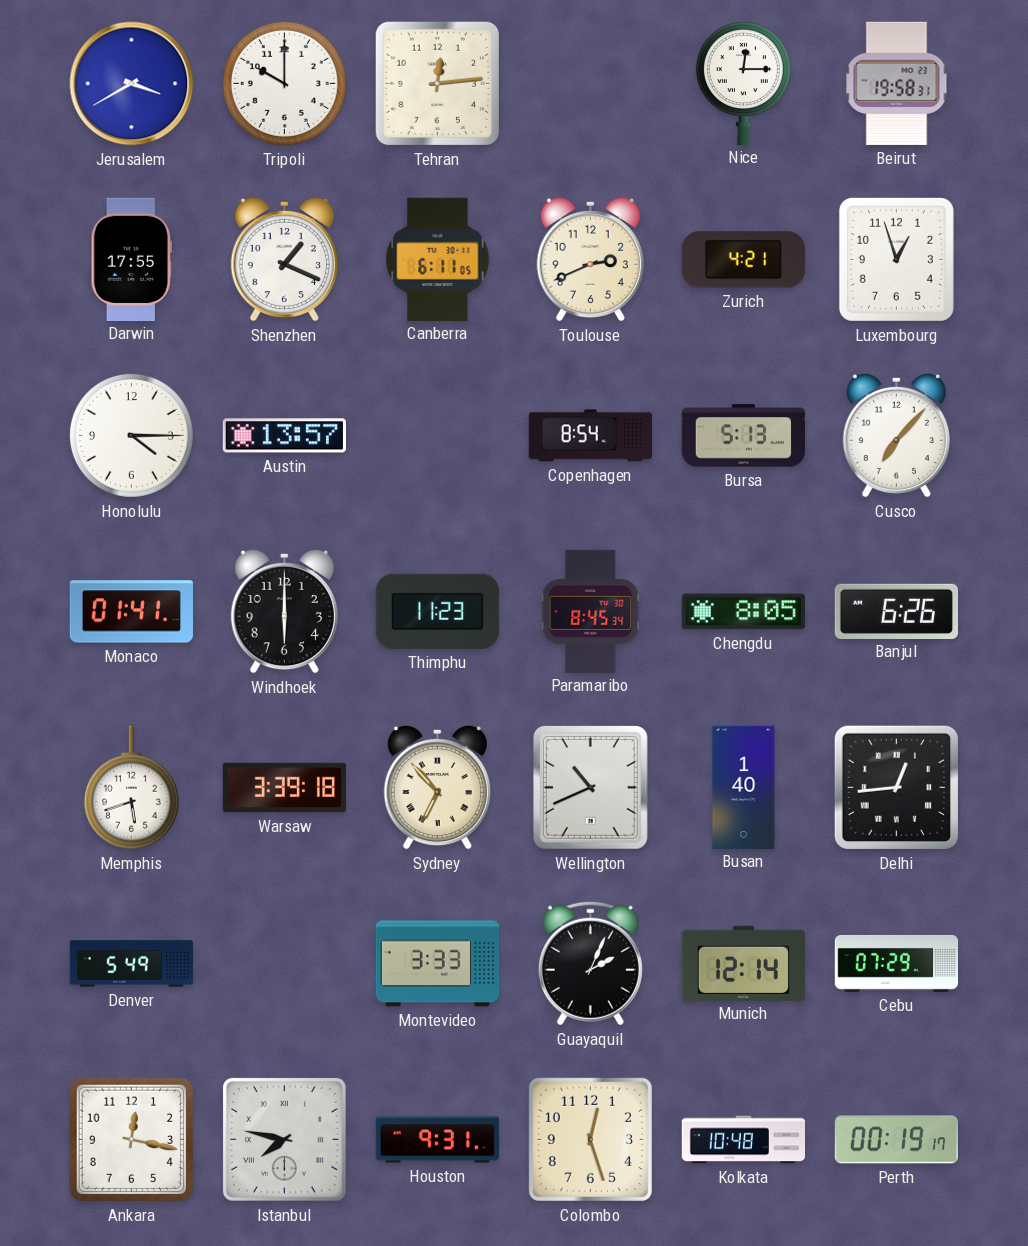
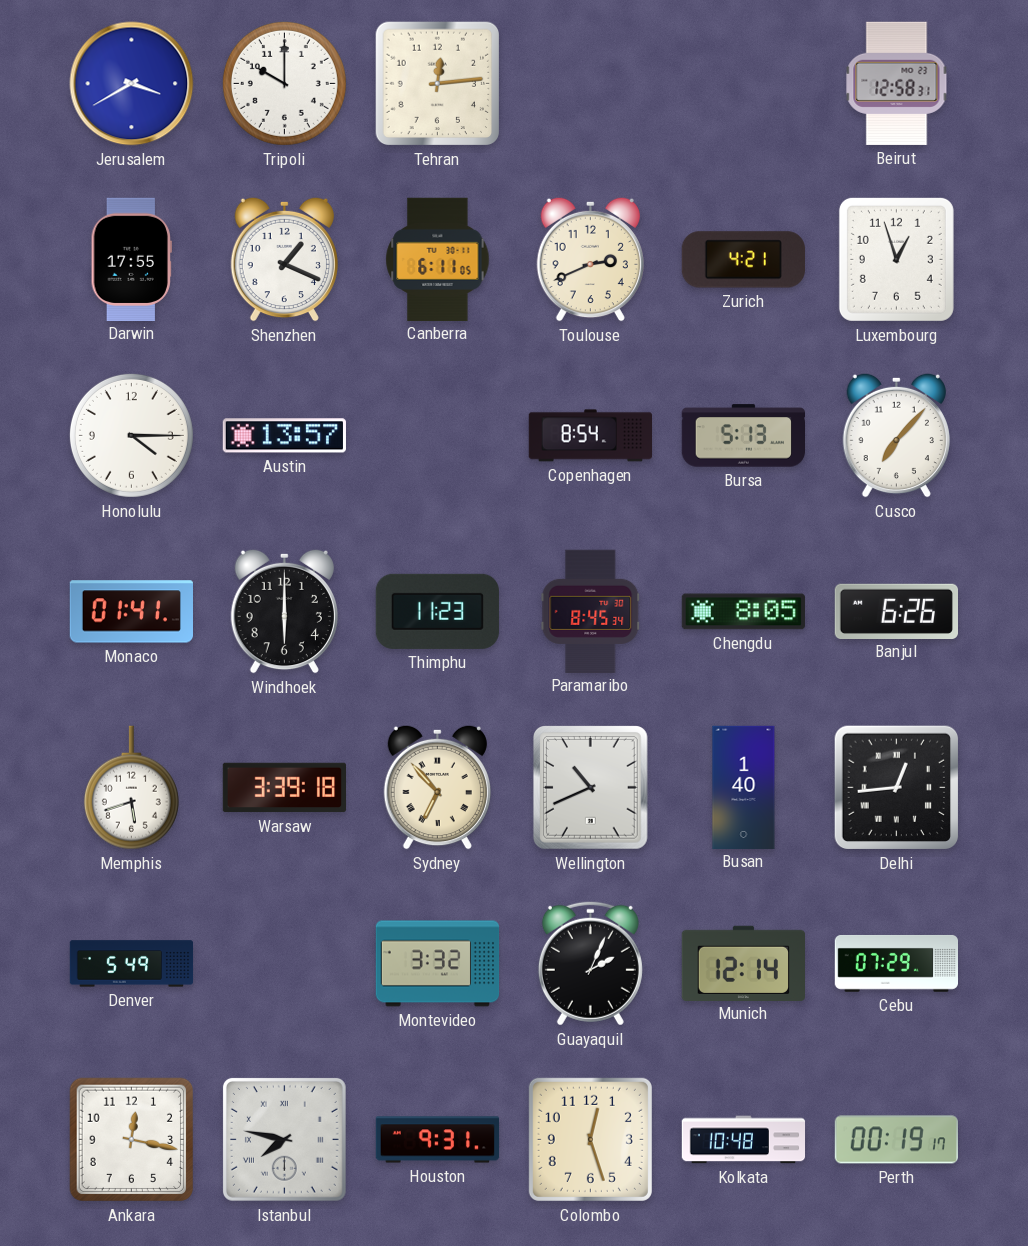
Nice: 12:15 -> none (743, 83)
Beirut: 19:58 -> 12:58 (897, 83)
Montevideo: 3:33 -> 3:32 (438, 964)
